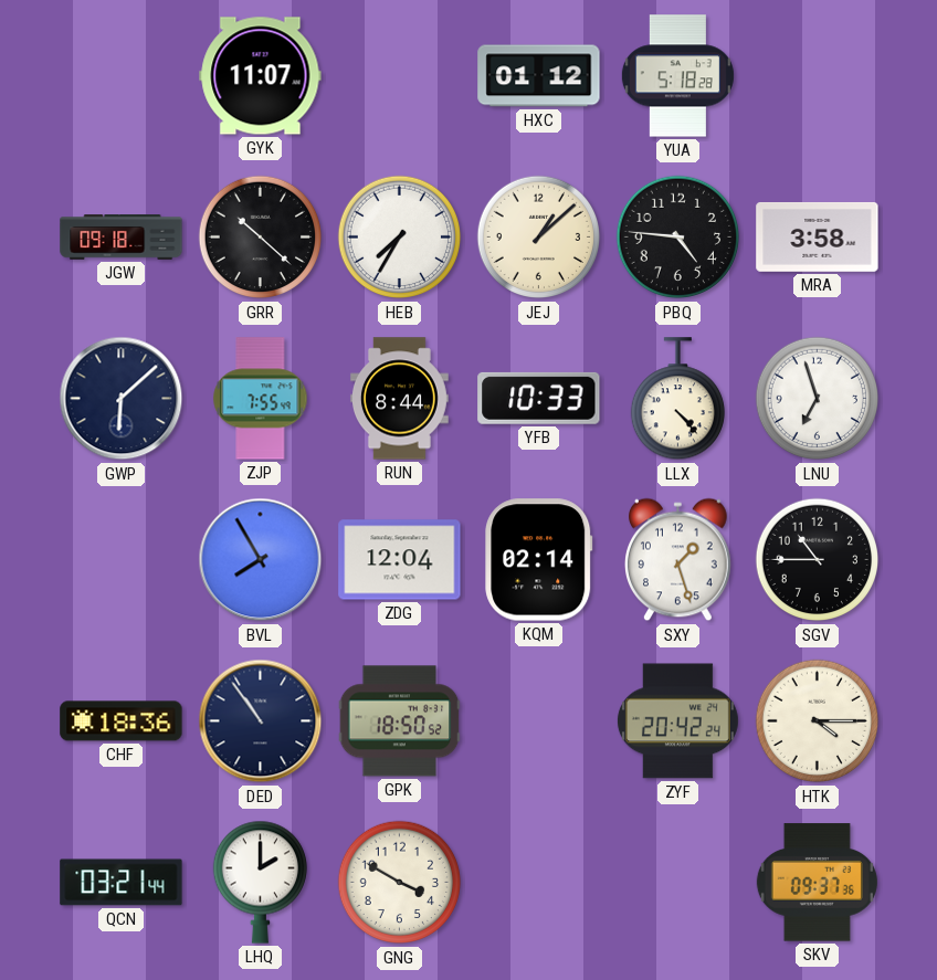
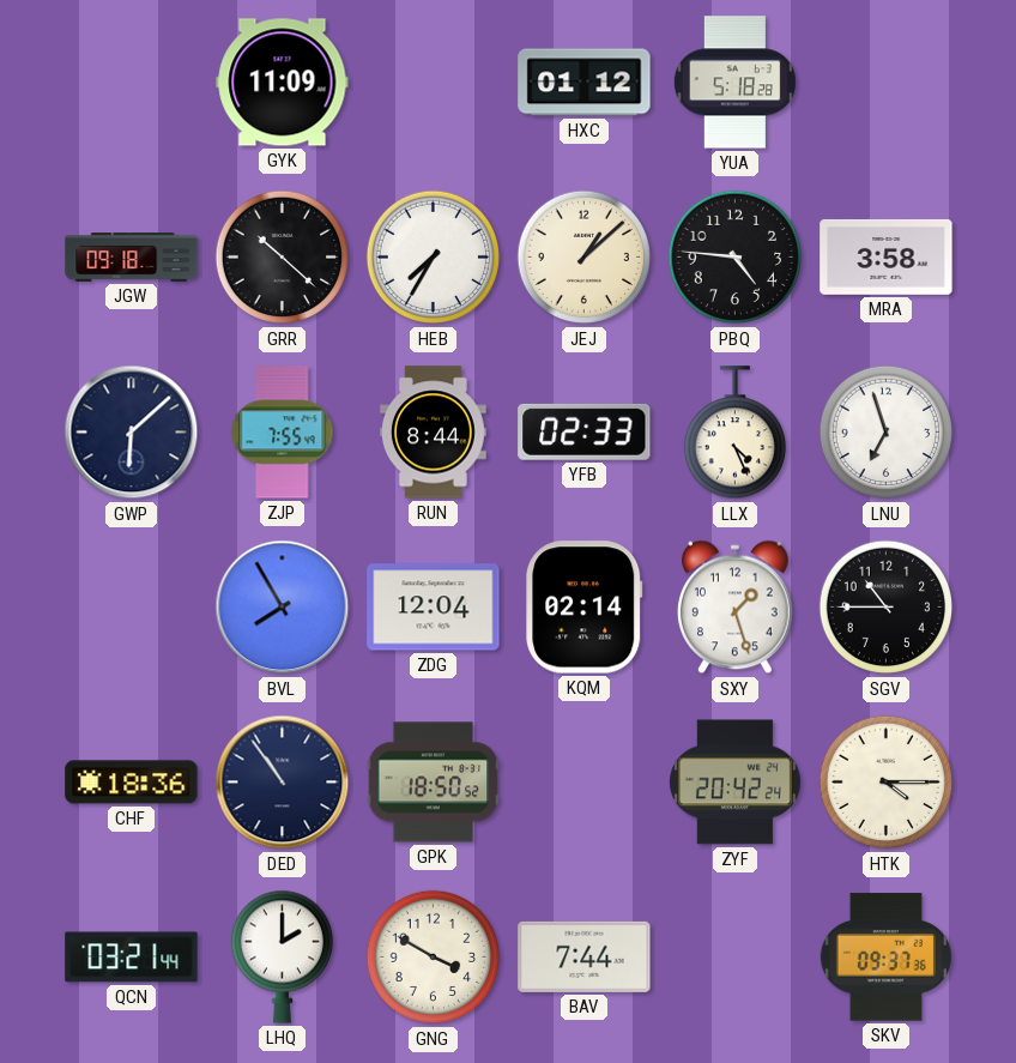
GYK: 11:07 -> 11:09 (283, 83)
YFB: 10:33 -> 02:33 (585, 431)
LLX: 4:23 -> 4:26 (734, 433)
BAV: none -> 7:44 (585, 956)
